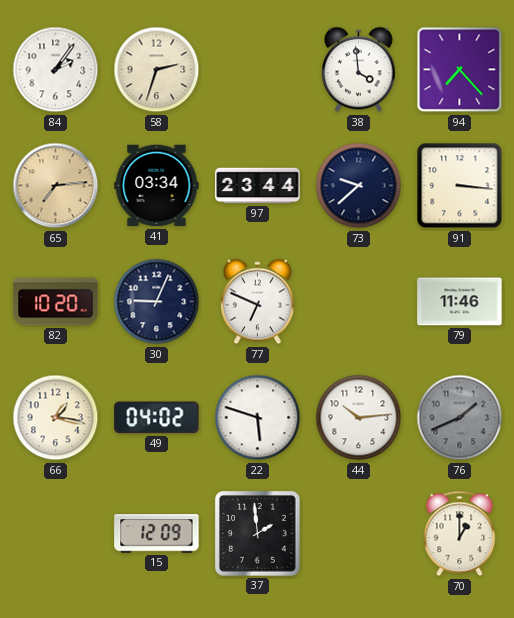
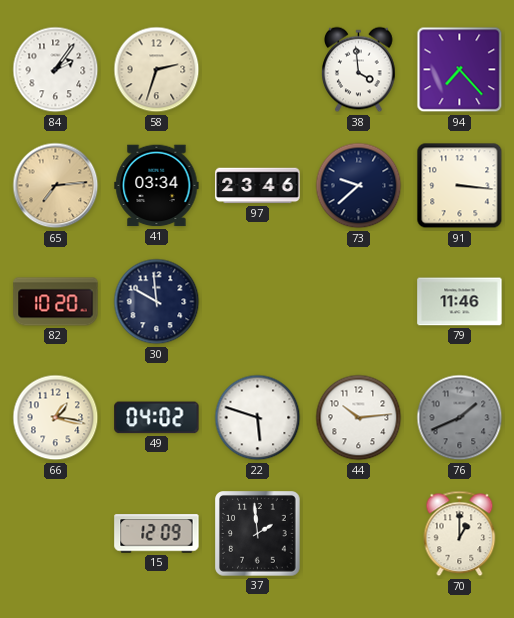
97: 23:44 -> 23:46 (258, 186)
30: 9:04 -> 9:59 (157, 302)
77: 6:49 -> none (258, 302)
